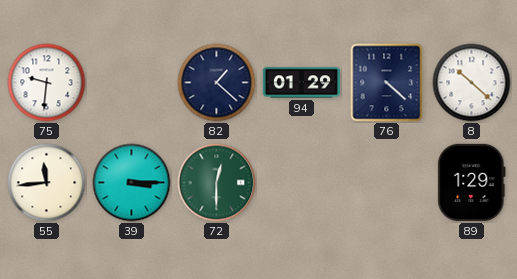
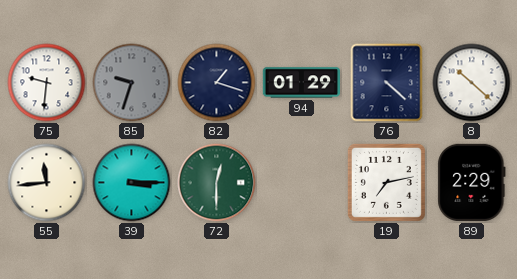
85: none -> 9:33 (132, 83)
82: 1:22 -> 1:18 (217, 83)
19: none -> 7:13 (386, 182)
89: 1:29 -> 2:29 (472, 182)
